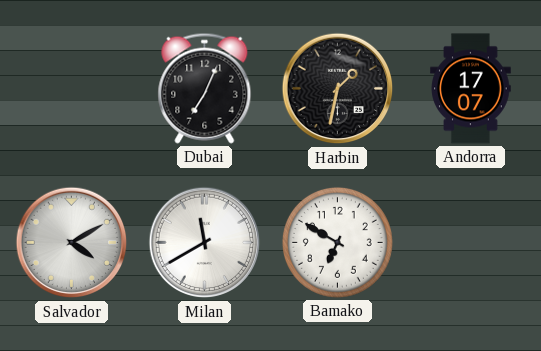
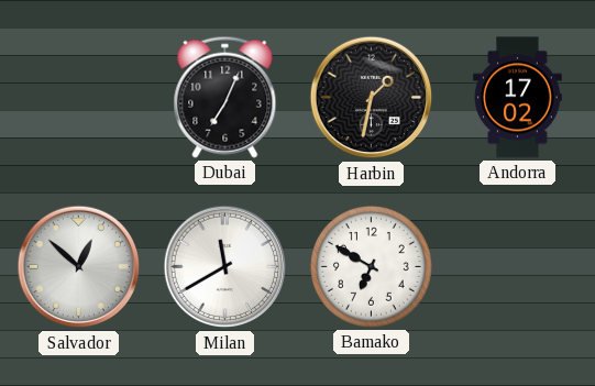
Andorra: 17:07 -> 17:02 (518, 98)
Salvador: 4:10 -> 12:52 (79, 267)
